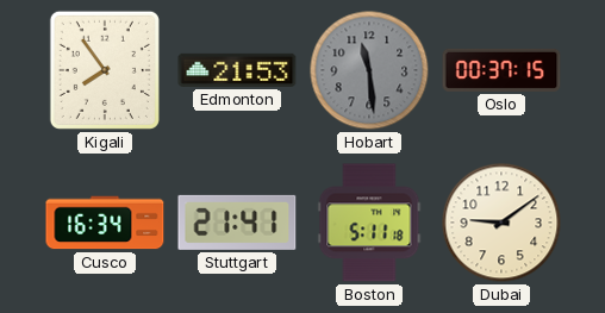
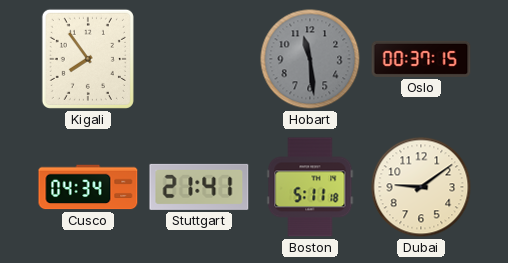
Edmonton: 21:53 -> none (237, 70)
Cusco: 16:34 -> 04:34 (88, 187)
